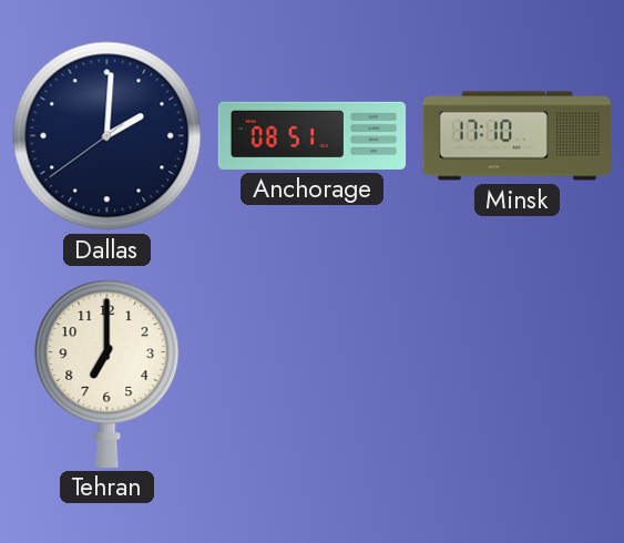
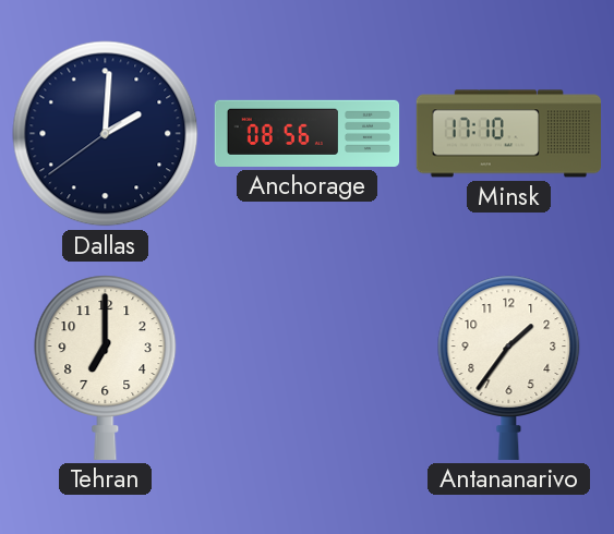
Anchorage: 08:51 -> 08:56 (308, 133)
Antananarivo: none -> 1:36 (509, 367)
